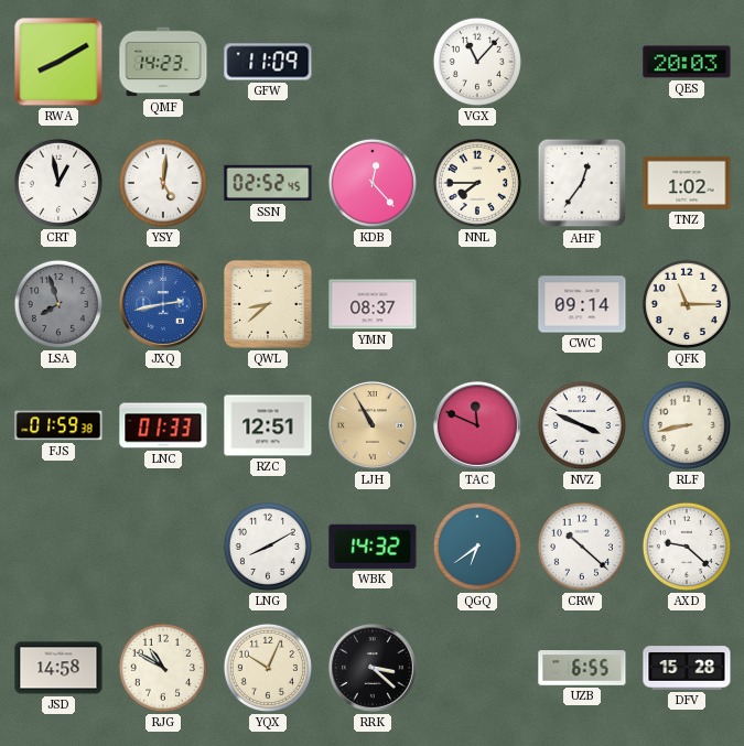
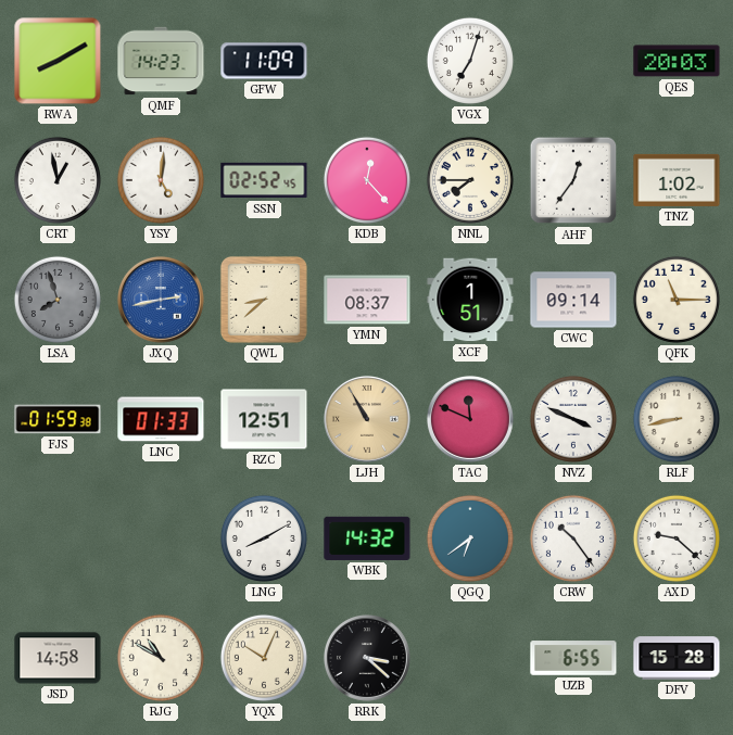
VGX: 11:07 -> 7:03 (470, 61)
XCF: none -> 1:51 (470, 300)
CRW: 10:22 -> 10:24 (573, 538)
